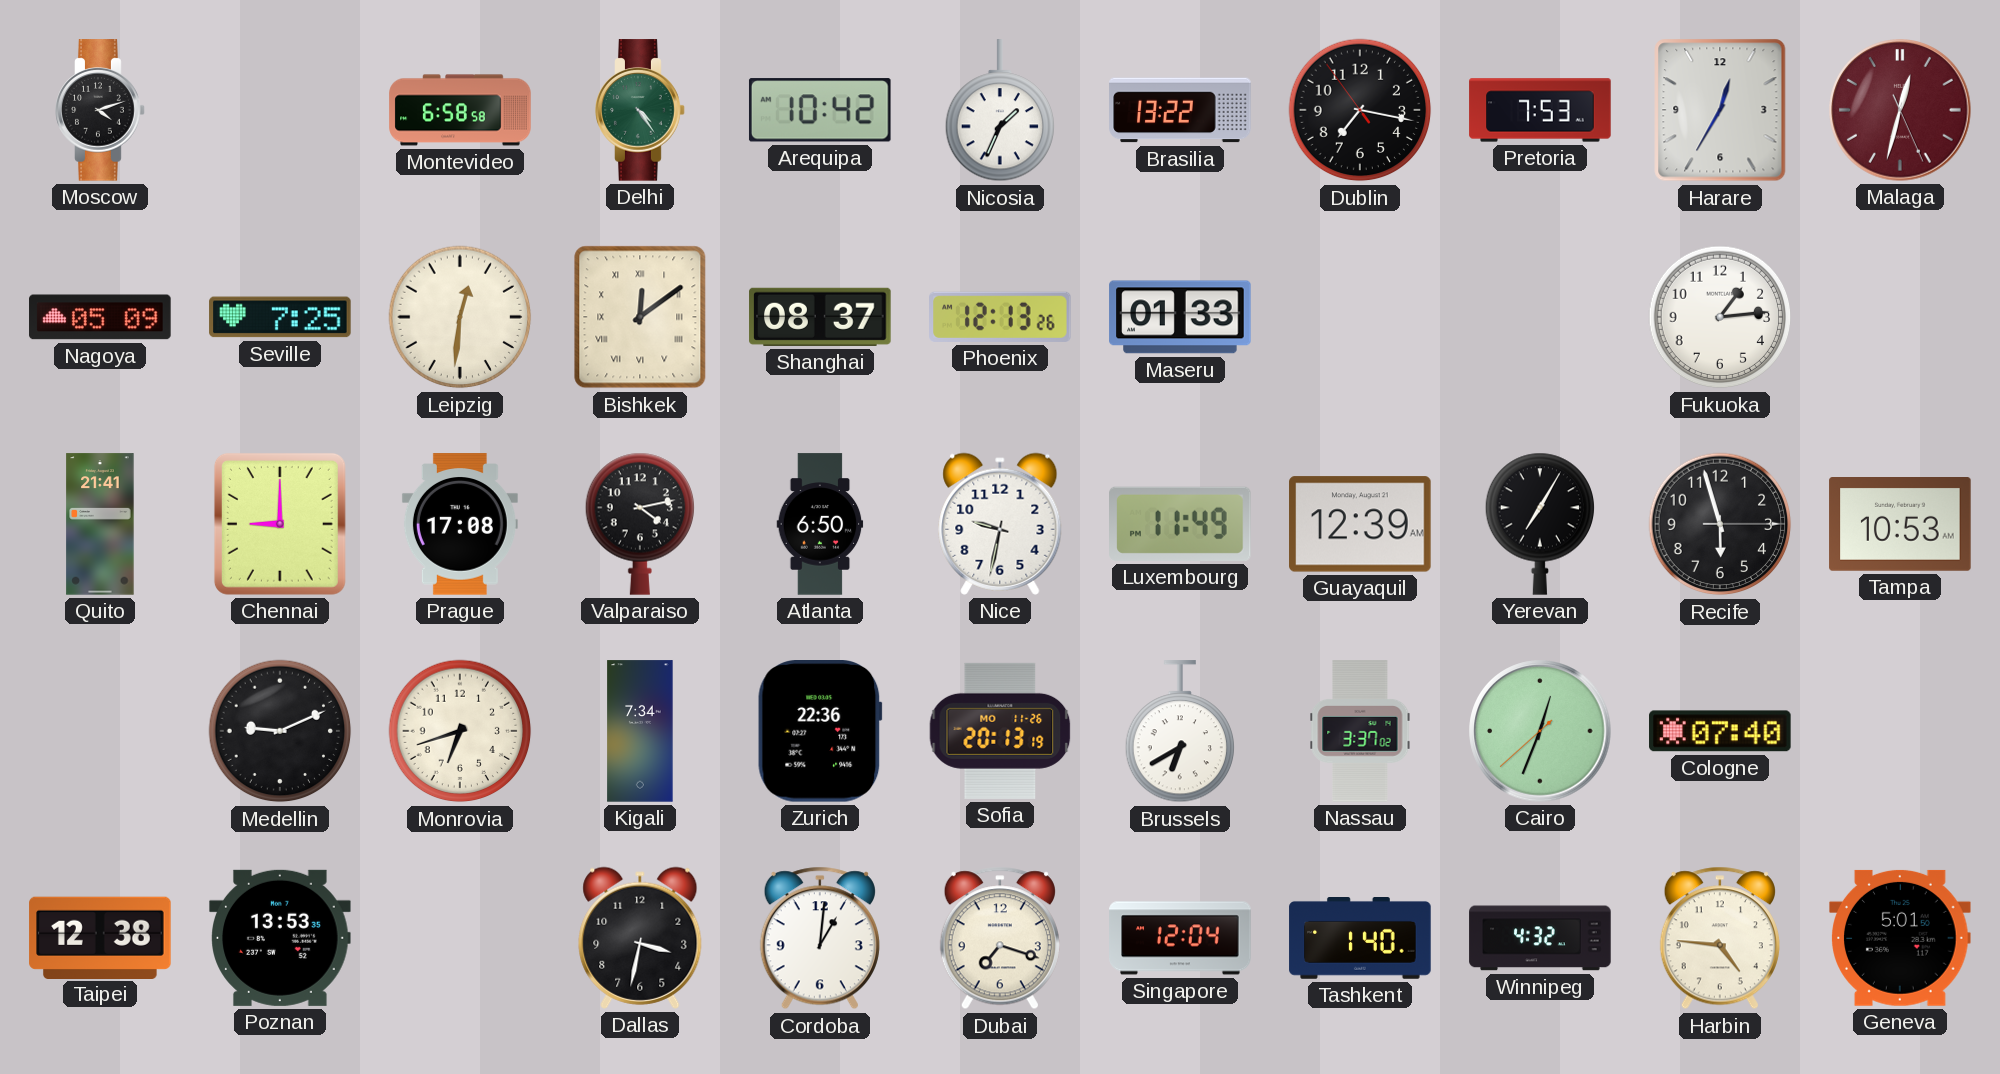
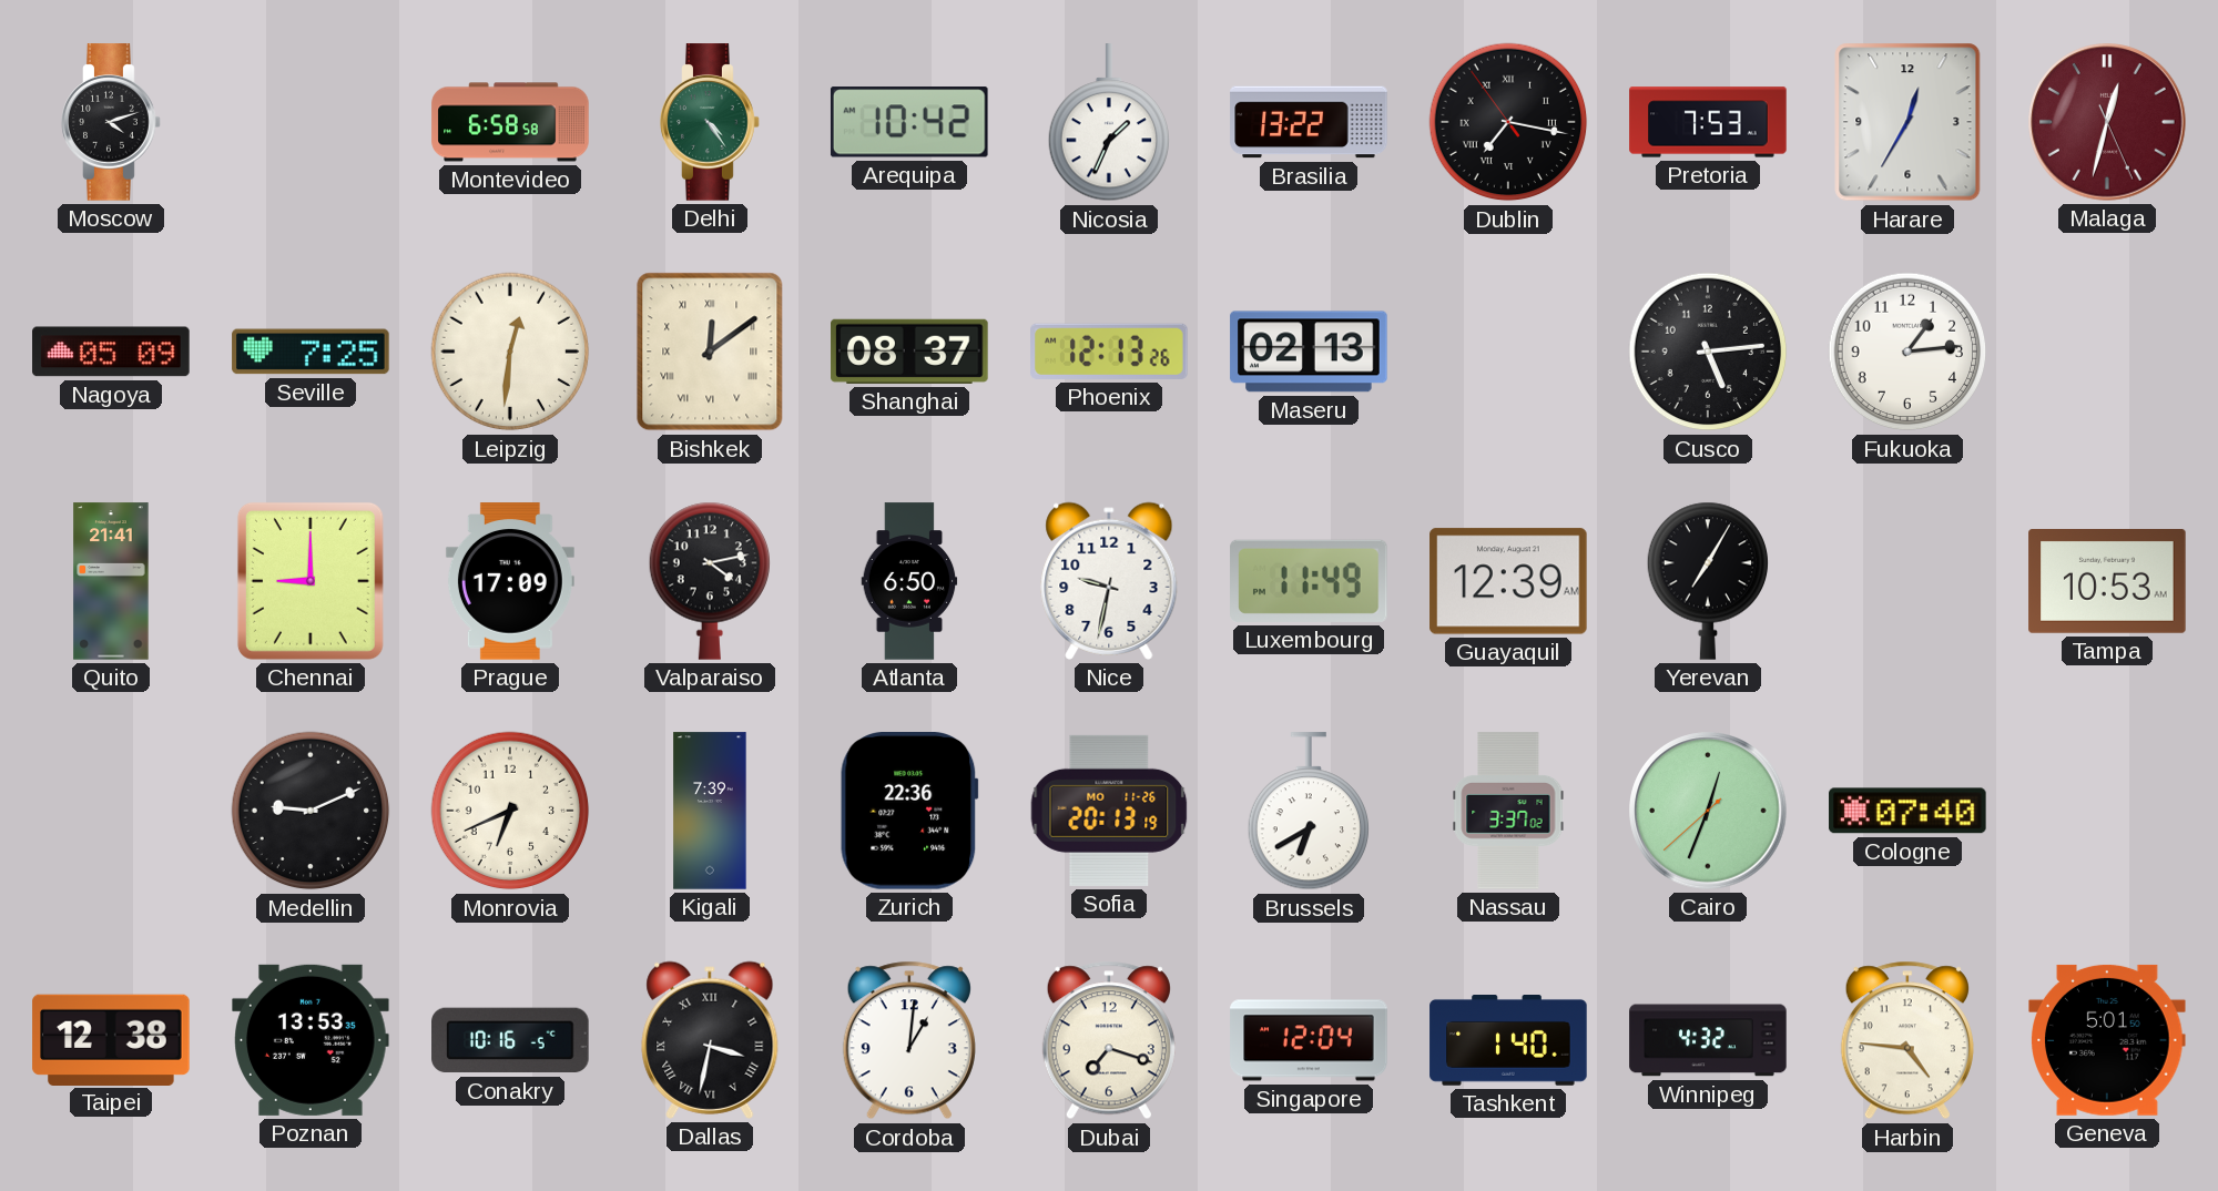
Dublin numerals: Arabic -> Roman (1508, 122)
Maseru: 01:33 -> 02:13 (1309, 352)
Cusco: none -> 5:14 (1708, 352)
Prague: 17:08 -> 17:09 (510, 581)
Recife: 5:57 -> none (1720, 524)
Monrovia: 6:42 -> 6:41 (510, 811)
Kigali: 7:34 -> 7:39 (710, 811)
Conakry: none -> 10:16 (510, 1040)
Dallas numerals: Arabic -> Roman (710, 1040)
